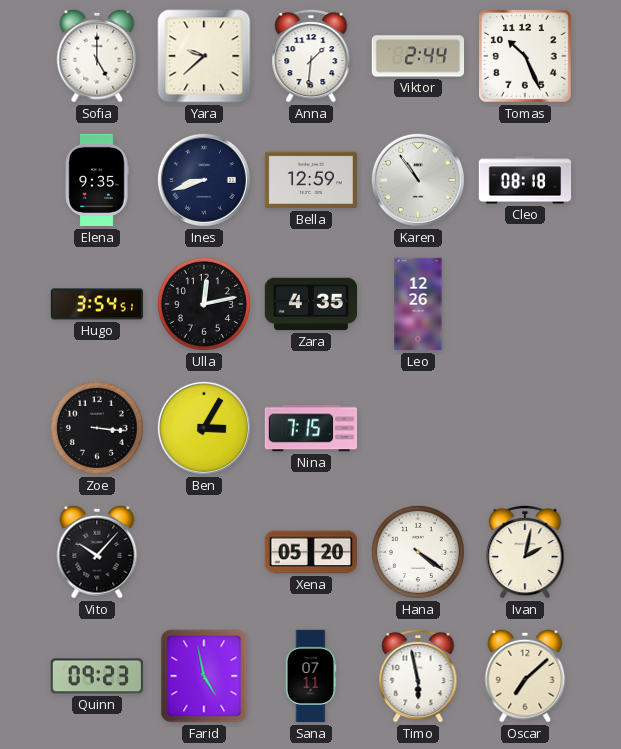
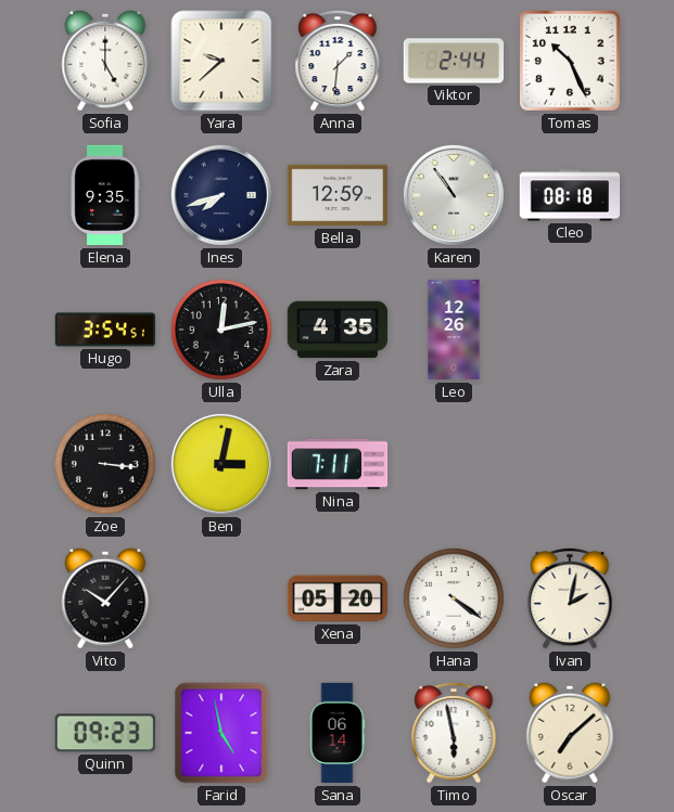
Ines: 8:42 -> 7:42 (221, 195)
Ben: 3:05 -> 3:02 (221, 464)
Nina: 7:15 -> 7:11 (338, 464)
Sana: 07:11 -> 06:14 (338, 733)
